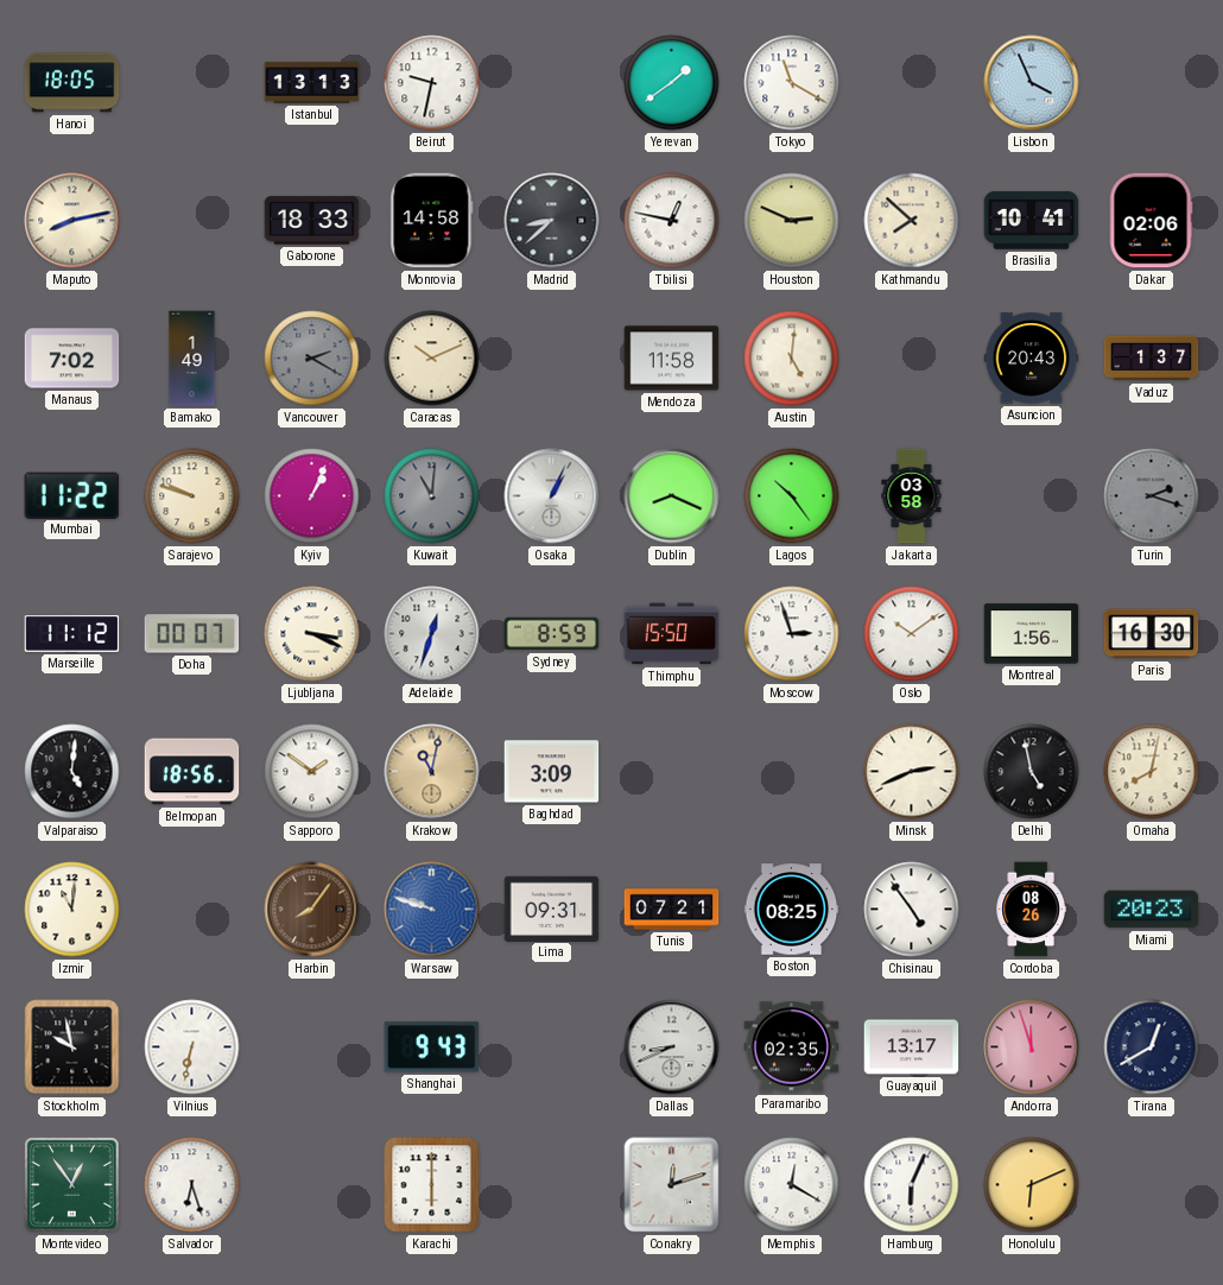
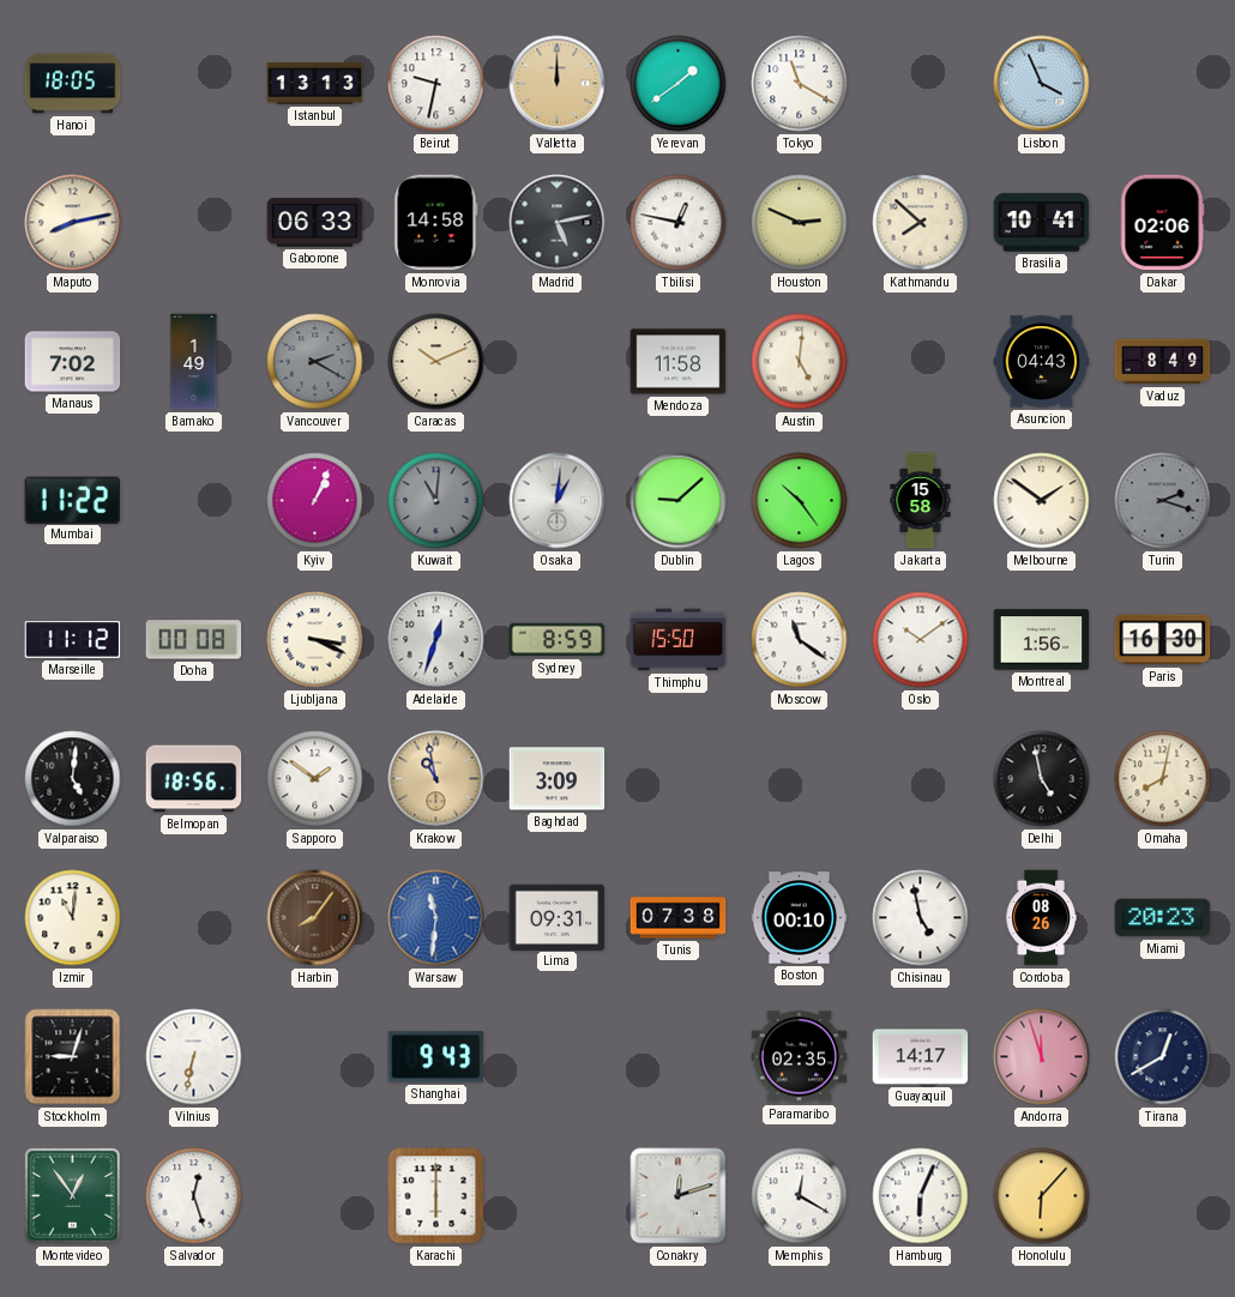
Valletta: none -> 12:00 (558, 84)
Gaborone: 18:33 -> 06:33 (315, 223)
Madrid: 8:38 -> 5:13 (558, 223)
Asuncion: 20:43 -> 04:43 (1042, 362)
Vaduz: 1:37 -> 8:49 (1163, 362)
Sarajevo: 9:48 -> none (192, 496)
Osaka: 1:04 -> 1:01 (558, 501)
Dublin: 8:19 -> 9:08 (679, 501)
Jakarta: 03:58 -> 15:58 (921, 501)
Melbourne: none -> 1:51 (1042, 501)
Doha: 00:07 -> 00:08 (194, 640)
Moscow: 2:57 -> 11:21 (800, 640)
Krakow: 11:02 -> 10:58 (436, 779)
Minsk: 2:41 -> none (912, 772)
Warsaw: 9:48 -> 11:31 (436, 918)
Tunis: 07:21 -> 07:38 (679, 918)
Boston: 08:25 -> 00:10 (800, 918)
Chisinau: 4:54 -> 4:58 (921, 918)
Stockholm: 9:58 -> 9:03 (73, 1057)
Dallas: 8:41 -> none (672, 1047)
Guayaquil: 13:17 -> 14:17 (921, 1057)
Salvador: 6:27 -> 12:27 (194, 1196)
Honolulu: 6:11 -> 6:07 (1042, 1196)
